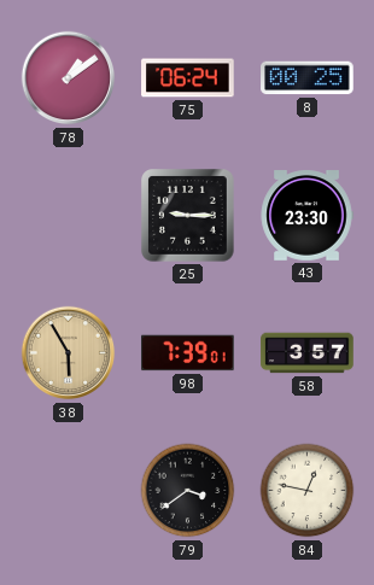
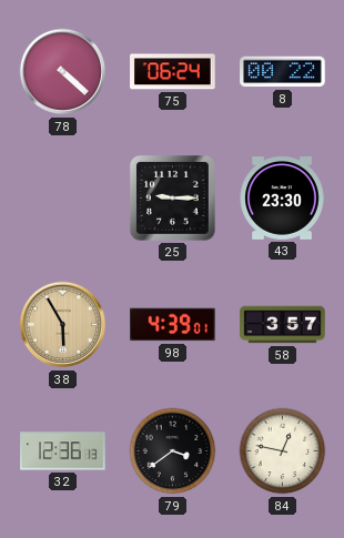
78: 1:09 -> 4:22 (63, 72)
8: 00:25 -> 00:22 (283, 72)
98: 7:39 -> 4:39 (173, 325)
32: none -> 12:36 (63, 451)
